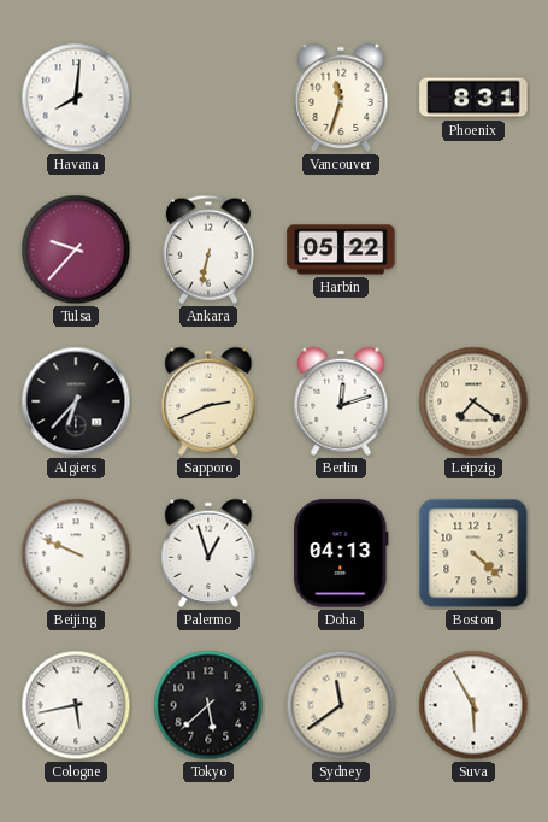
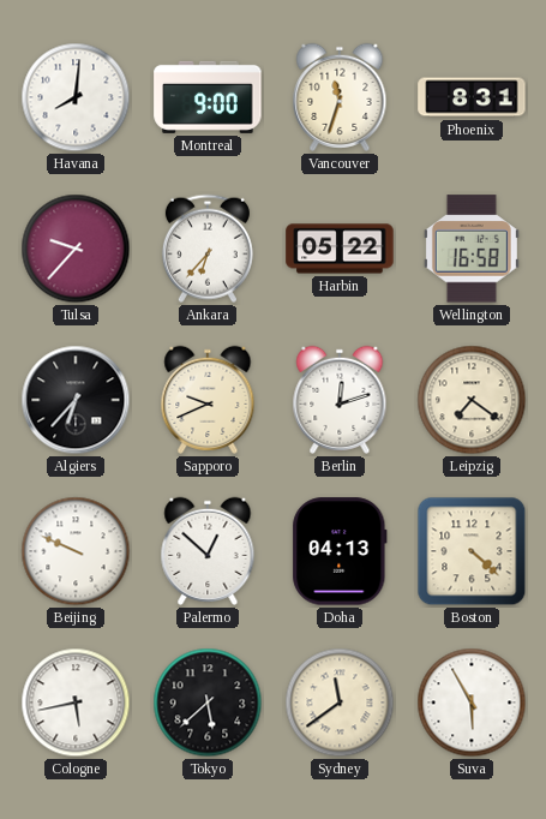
Montreal: none -> 9:00 (208, 97)
Ankara: 6:32 -> 6:37 (208, 249)
Wellington: none -> 16:58 (472, 249)
Sapporo: 2:41 -> 9:41 (208, 400)
Palermo: 12:57 -> 12:52 (208, 551)
